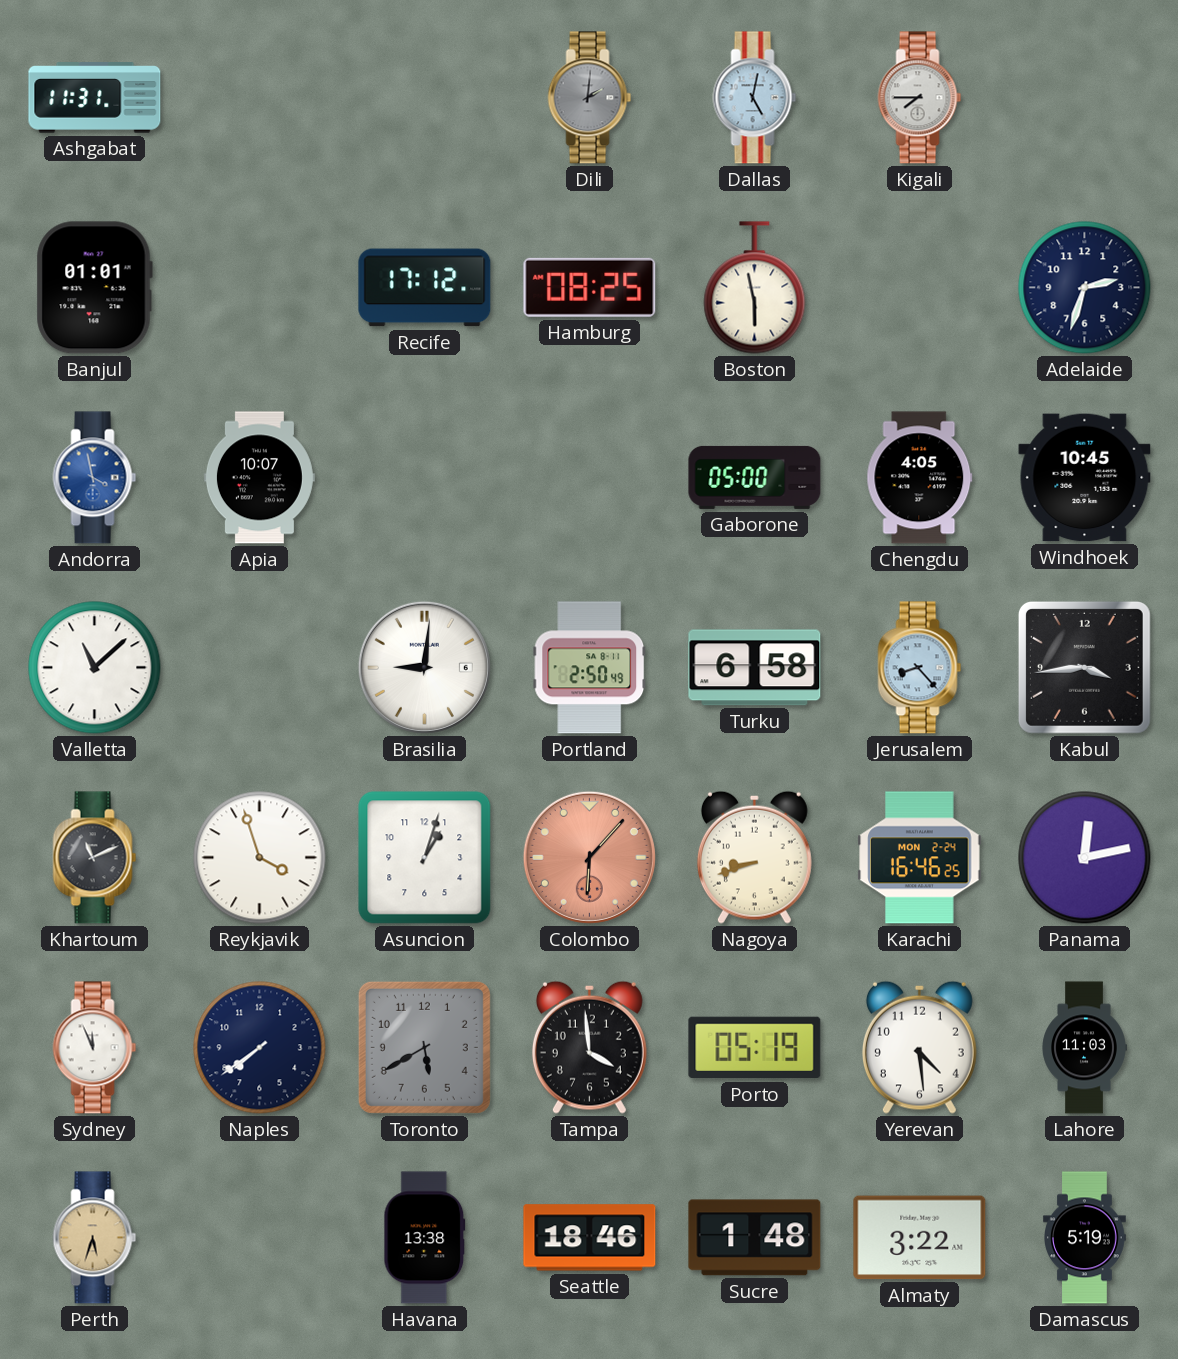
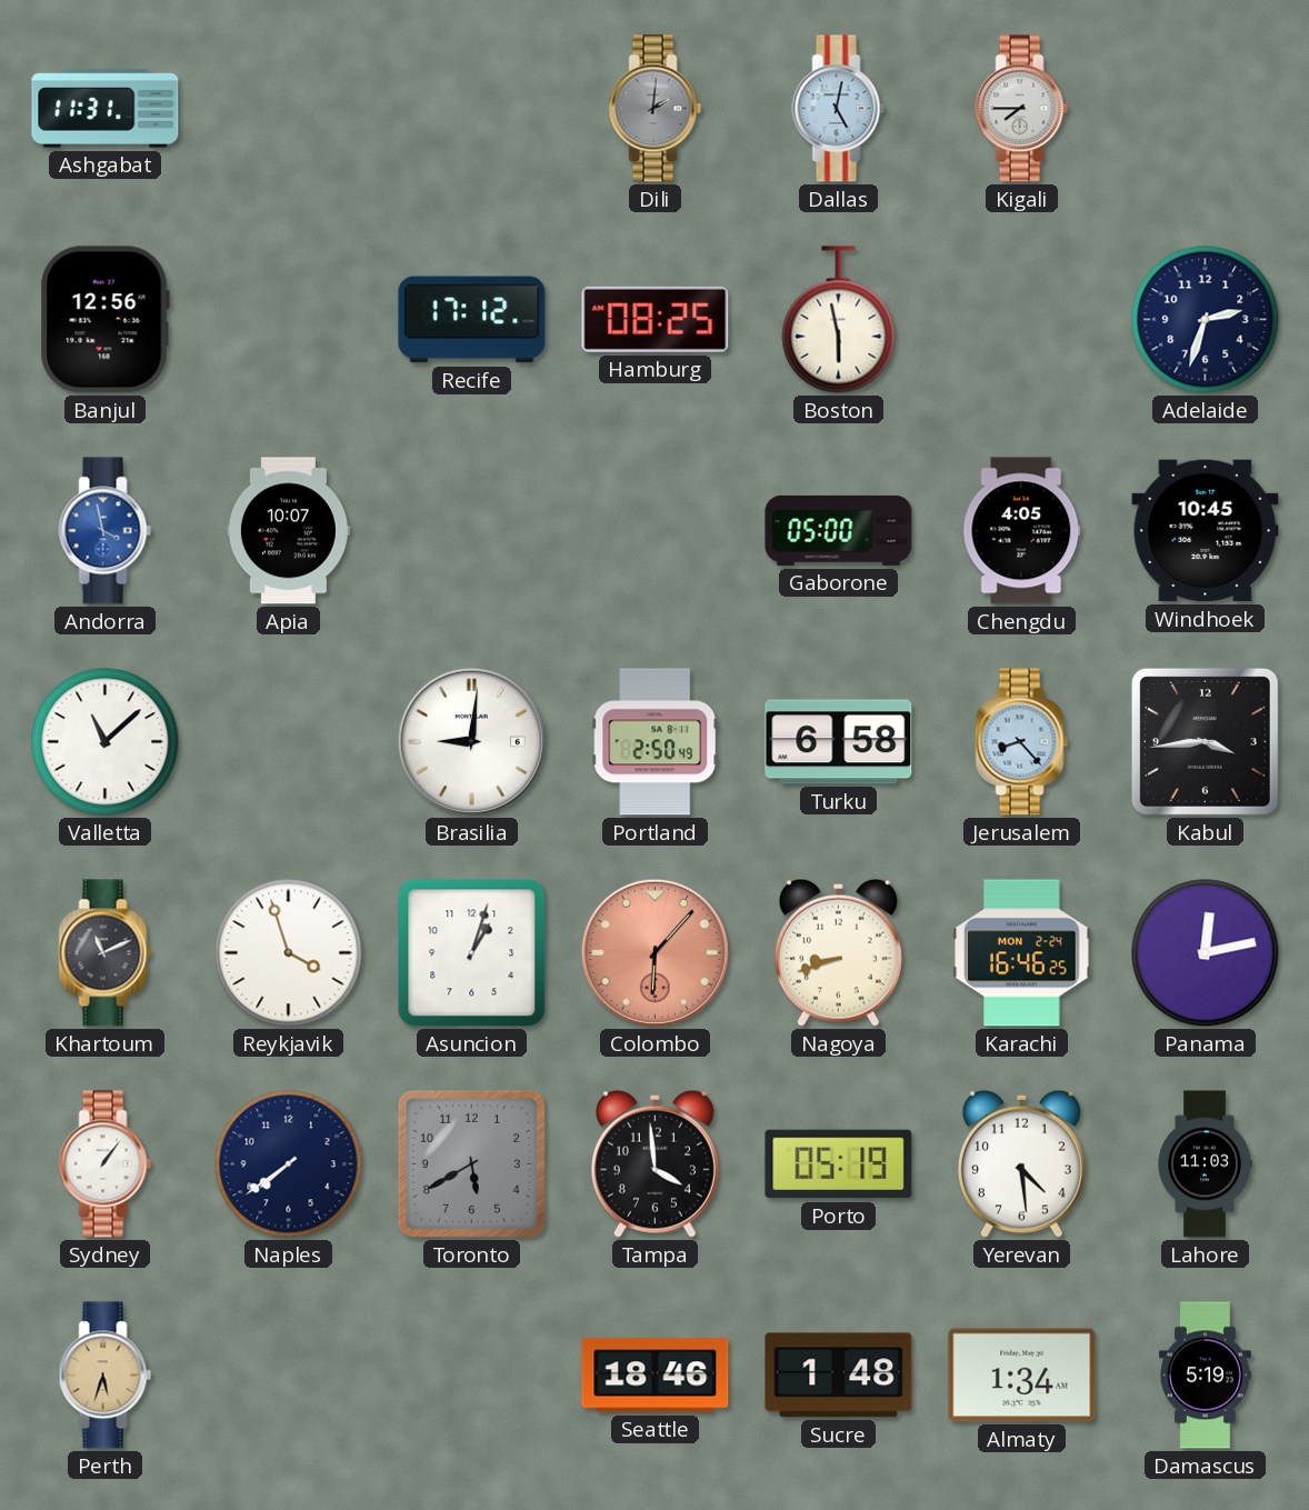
Banjul: 01:01 -> 12:56 (104, 320)
Sydney: 11:56 -> 1:06 (106, 1164)
Havana: 13:38 -> none (425, 1238)
Almaty: 3:22 -> 1:34 (1022, 1376)
